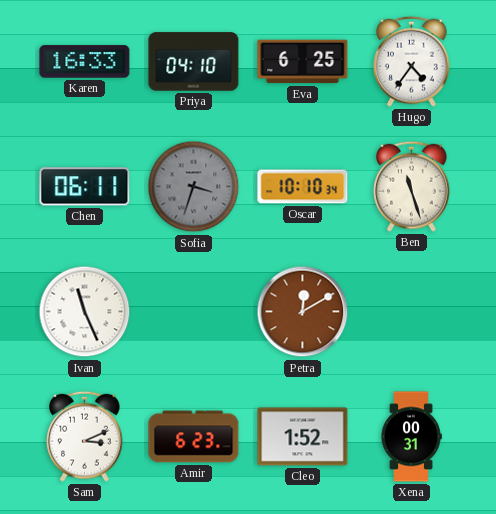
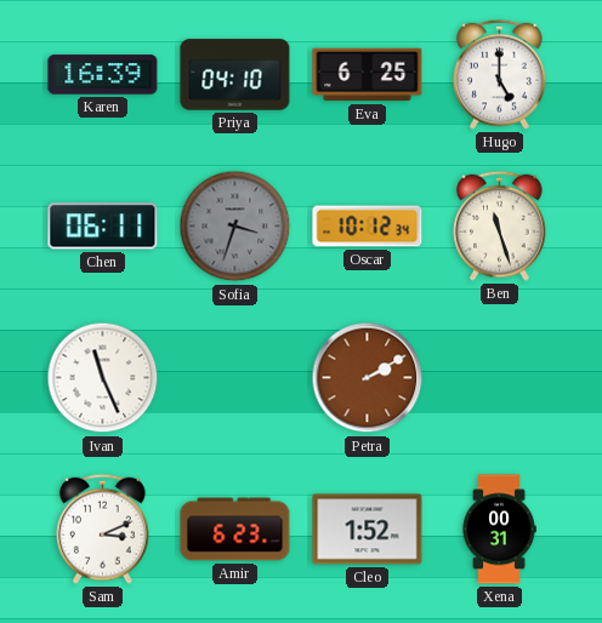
Karen: 16:33 -> 16:39 (103, 75)
Hugo: 4:36 -> 5:00 (500, 74)
Oscar: 10:10 -> 10:12 (368, 227)
Petra: 12:10 -> 2:10 (368, 378)
